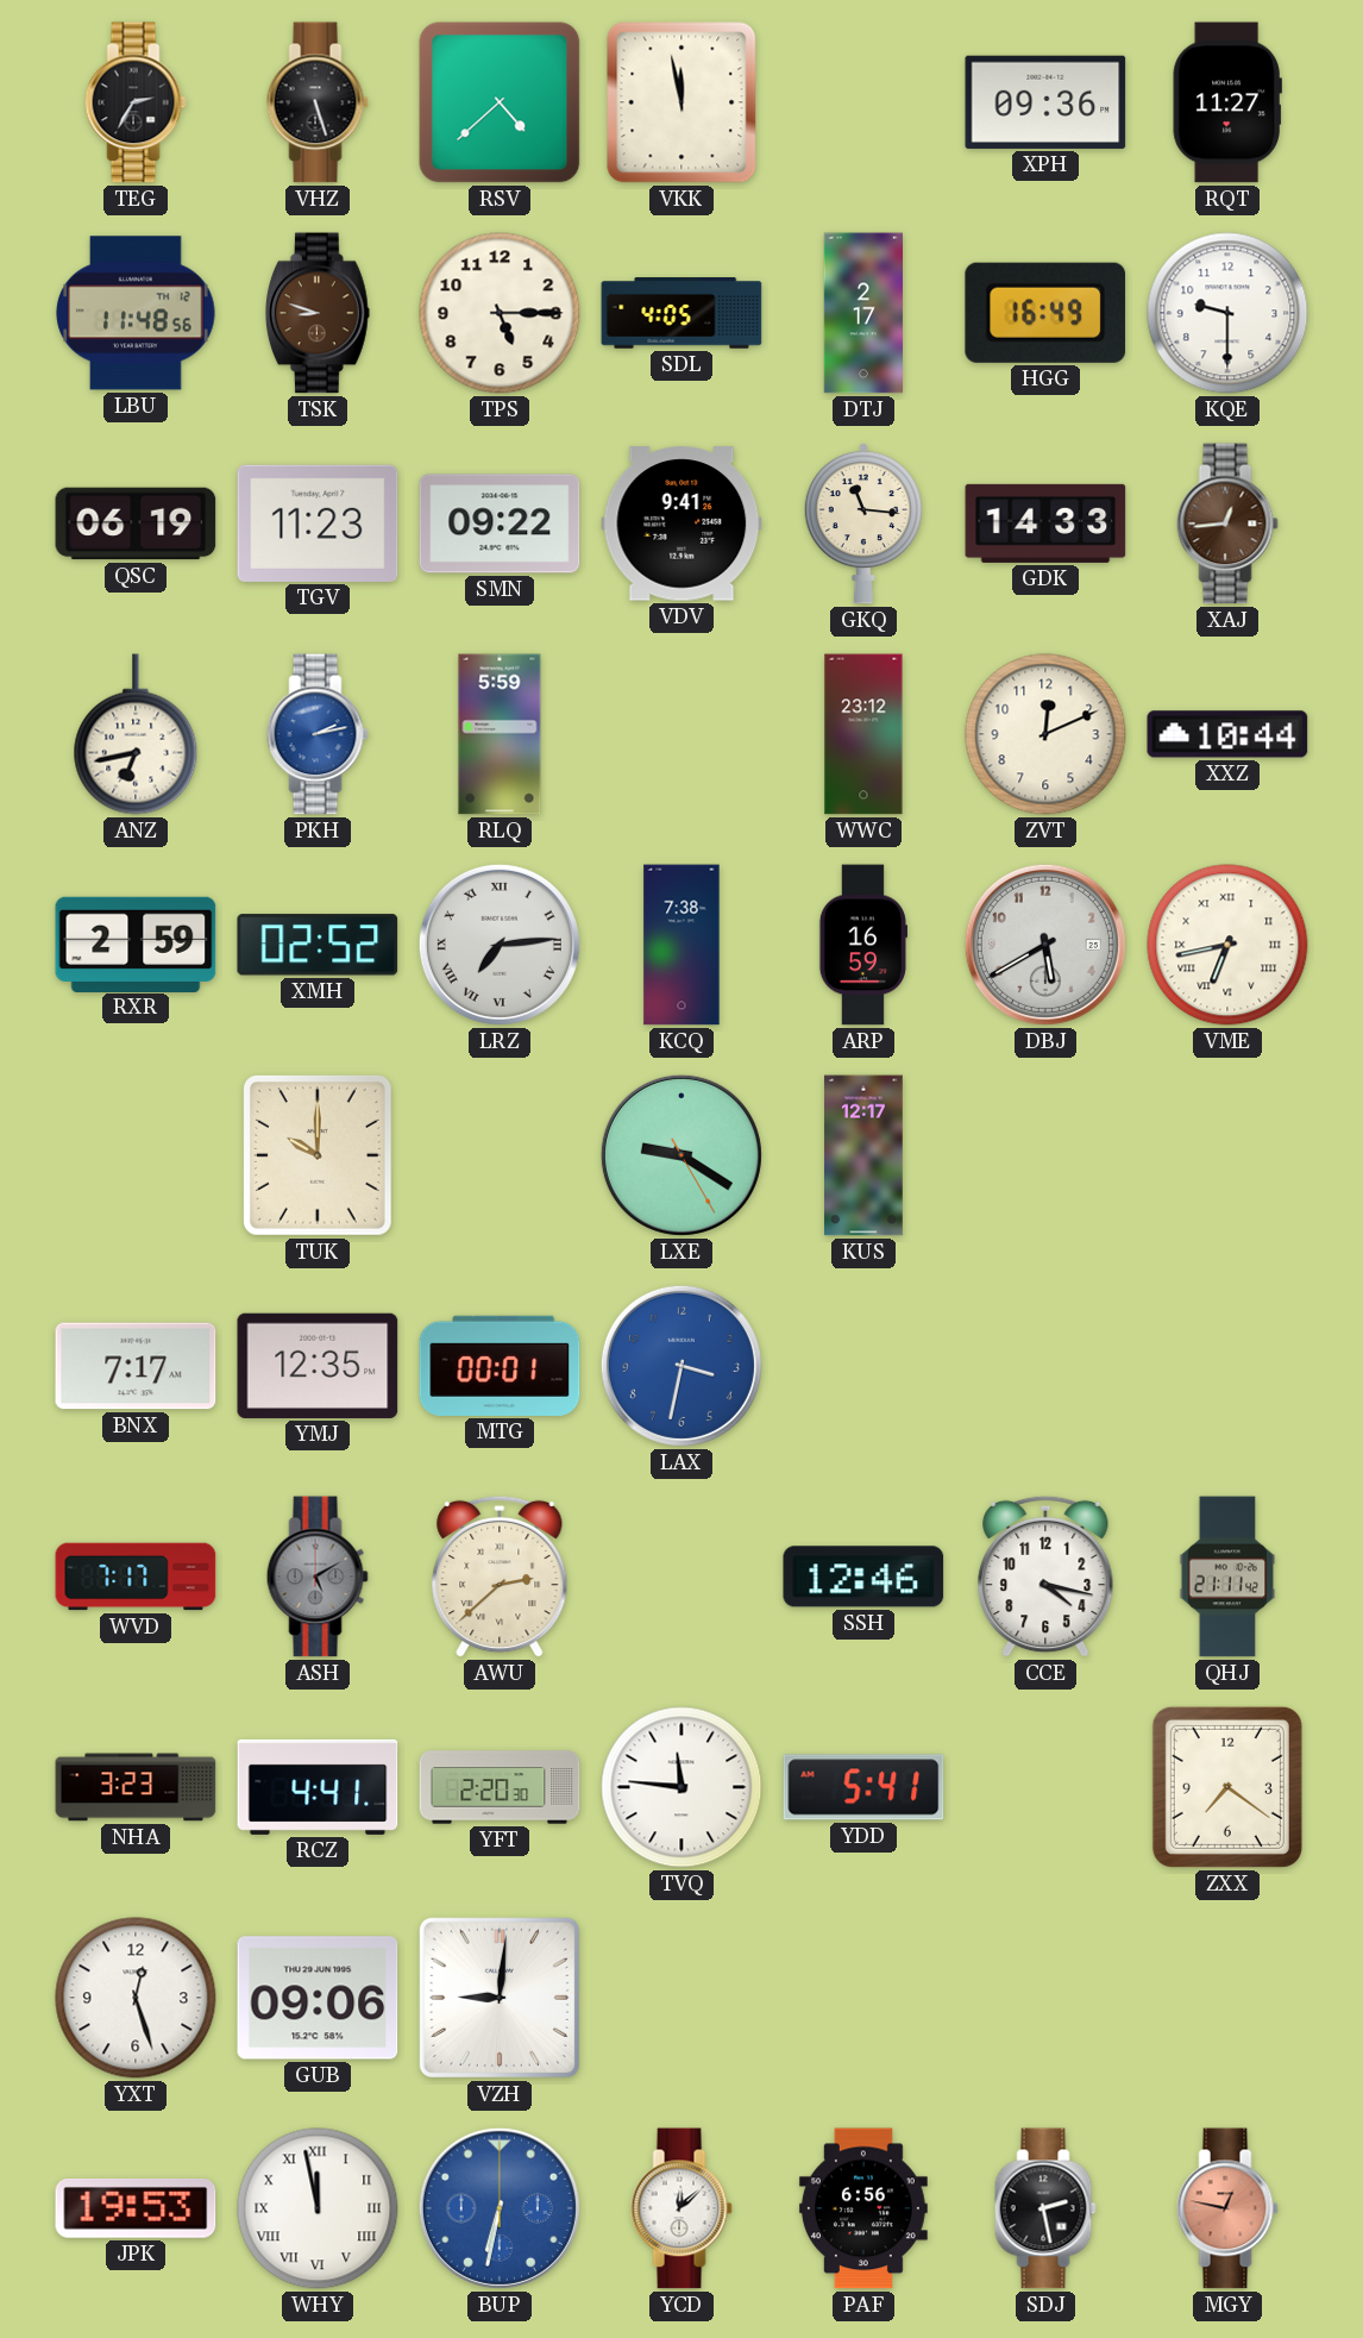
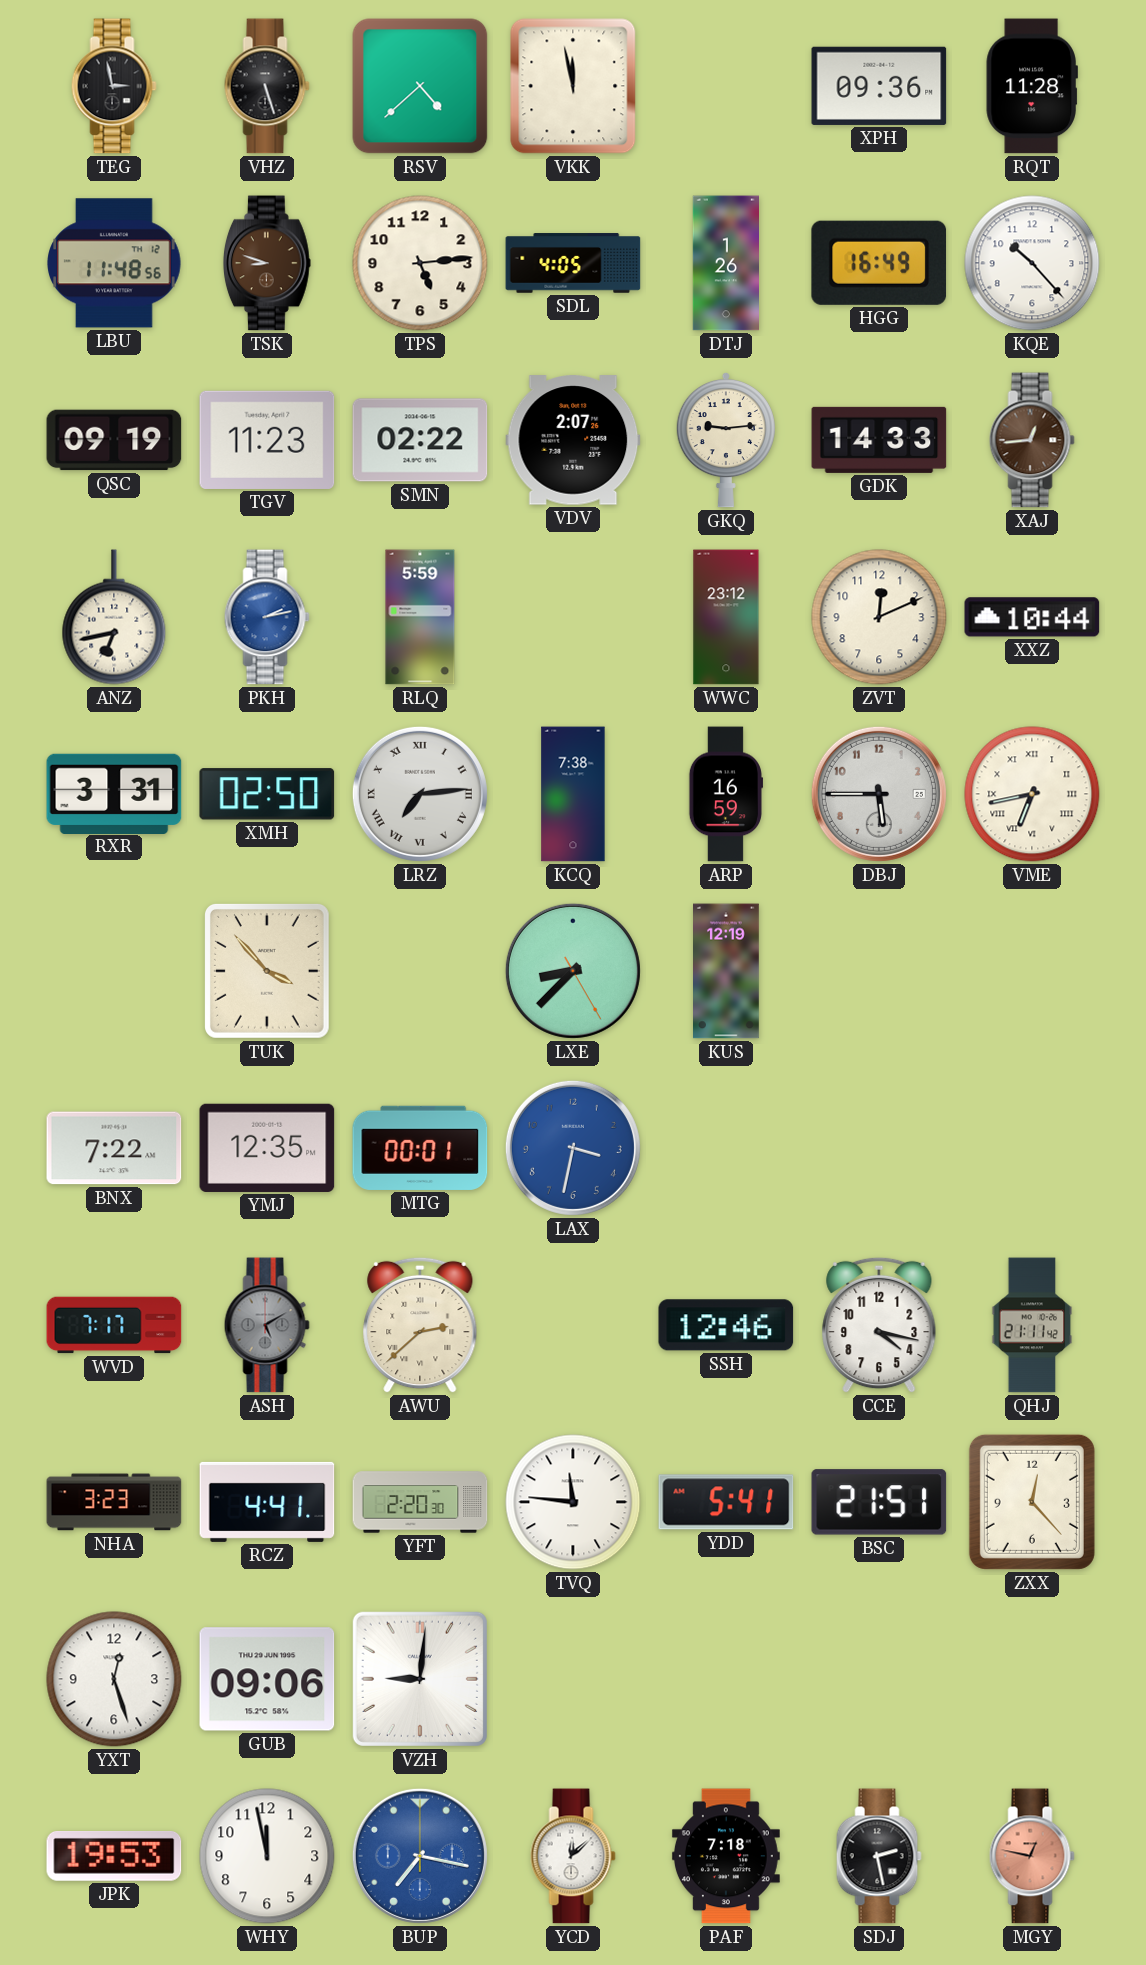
TEG: 2:35 -> 2:58 (114, 86)
RQT: 11:27 -> 11:28 (1032, 86)
TPS: 5:15 -> 5:14 (420, 263)
DTJ: 2:17 -> 1:26 (725, 263)
KQE: 9:30 -> 10:23 (1032, 263)
QSC: 06:19 -> 09:19 (114, 440)
SMN: 09:22 -> 02:22 (420, 440)
VDV: 9:41 -> 2:07 (573, 440)
GKQ: 11:16 -> 9:14 (726, 440)
RXR: 2:59 -> 3:31 (114, 793)
XMH: 02:52 -> 02:50 (267, 794)
DBJ: 5:40 -> 5:45 (879, 794)
TUK: 10:00 -> 3:53 (267, 971)
LXE: 9:20 -> 8:37 (573, 971)
KUS: 12:17 -> 12:19 (727, 971)
BNX: 7:17 -> 7:22 (114, 1148)
BSC: none -> 21:51 (879, 1502)
ZXX: 7:21 -> 12:23 (1032, 1502)
WHY numerals: Roman -> Arabic (267, 1856)
BUP: 6:32 -> 7:17 (420, 1856)
PAF: 6:56 -> 7:18 (726, 1856)
